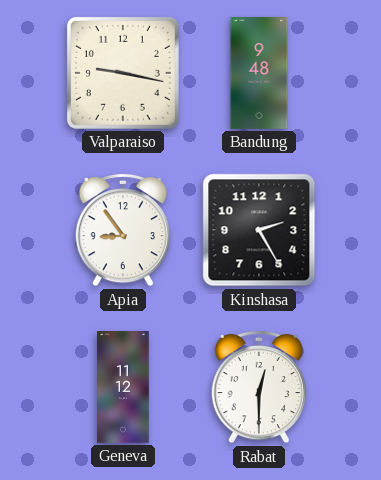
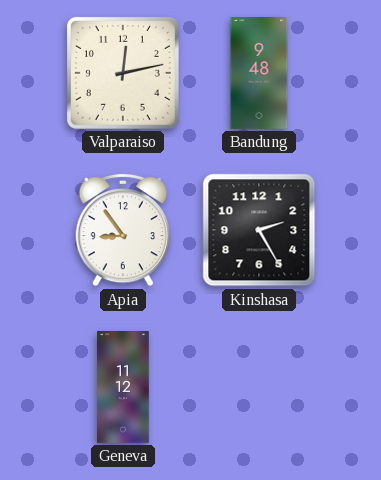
Valparaiso: 9:17 -> 12:13 (123, 73)
Rabat: 12:30 -> none (258, 387)
